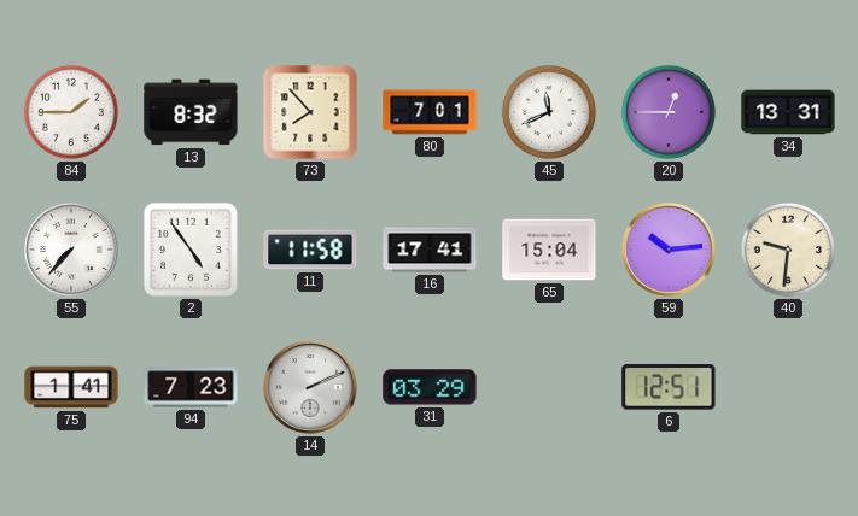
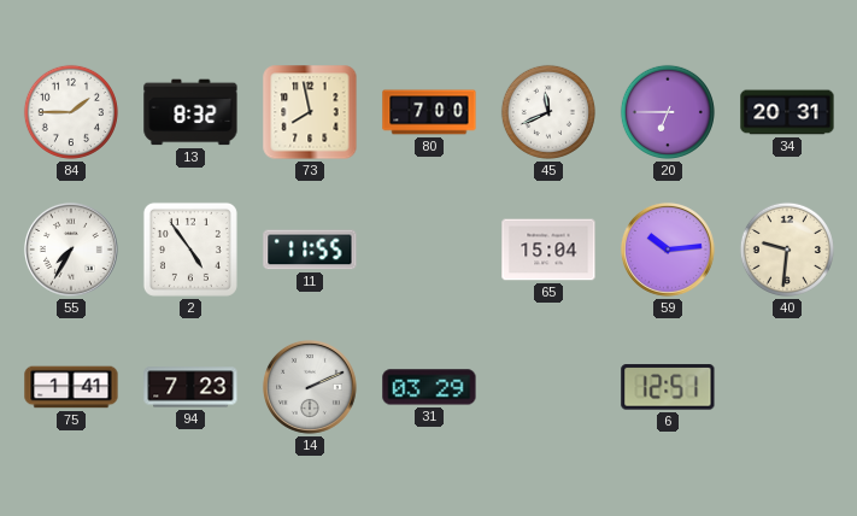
73: 7:53 -> 7:58 (310, 112)
80: 7:01 -> 7:00 (429, 112)
20: 12:45 -> 6:45 (668, 112)
34: 13:31 -> 20:31 (787, 112)
55: 7:37 -> 7:35 (71, 250)
11: 11:58 -> 11:55 (310, 250)
16: 17:41 -> none (430, 250)
